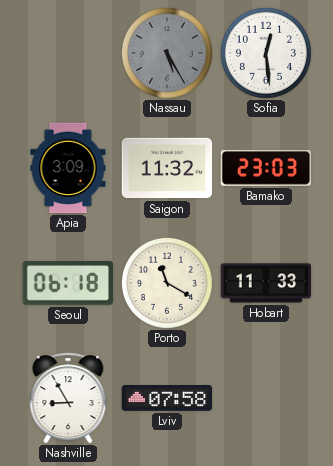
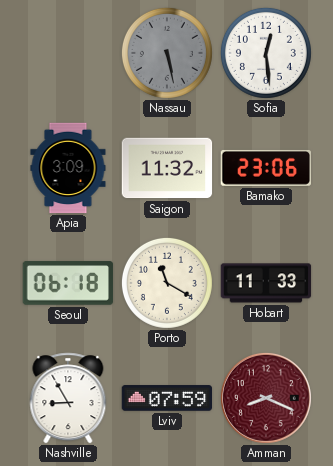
Nassau: 5:25 -> 5:28 (167, 53)
Bamako: 23:03 -> 23:06 (266, 168)
Lviv: 07:58 -> 07:59 (167, 398)
Amman: none -> 8:19 (266, 398)
